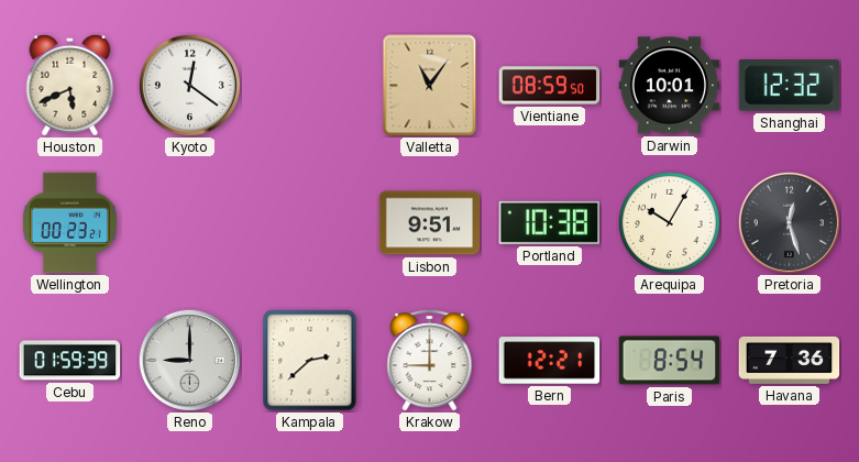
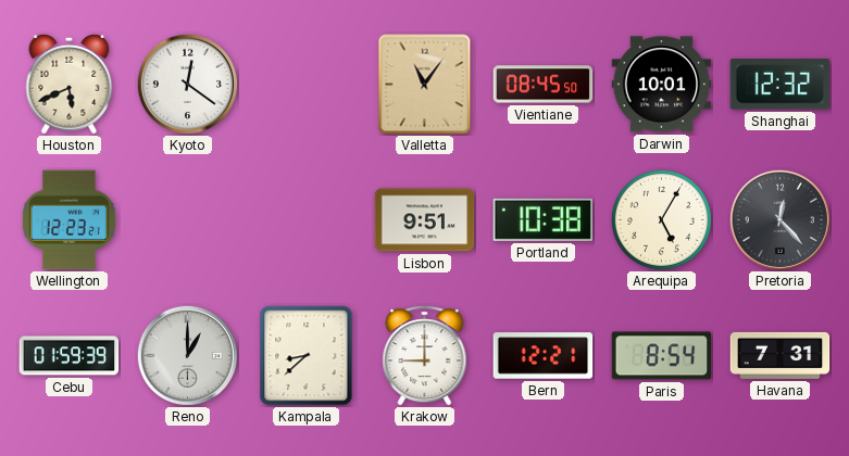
Vientiane: 08:59 -> 08:45 (544, 85)
Wellington: 00:23 -> 12:23 (68, 220)
Arequipa: 10:05 -> 5:05 (661, 219)
Pretoria: 12:27 -> 12:23 (779, 219)
Reno: 9:00 -> 1:00 (187, 355)
Kampala: 2:38 -> 8:38 (307, 356)
Havana: 7:36 -> 7:31 (781, 355)
